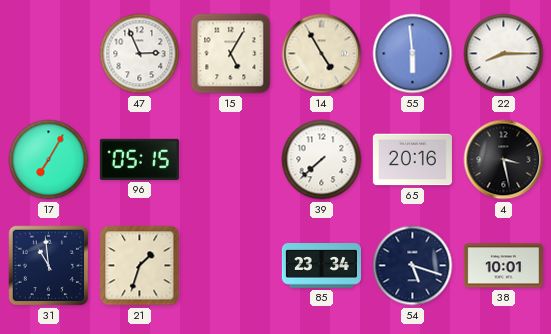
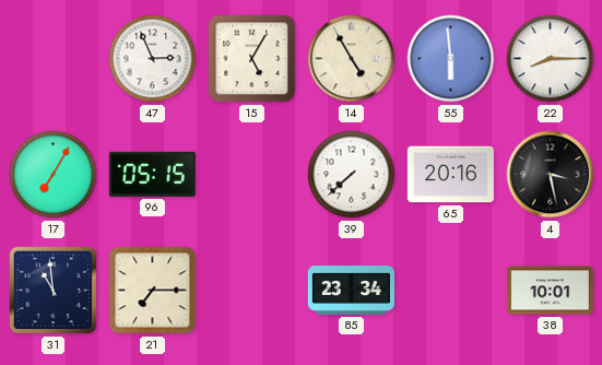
21: 1:33 -> 7:15 (153, 291)
54: 5:18 -> none (413, 266)
